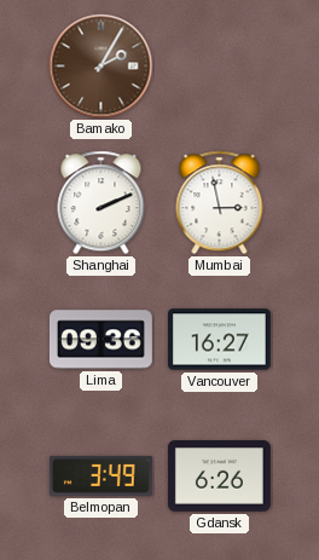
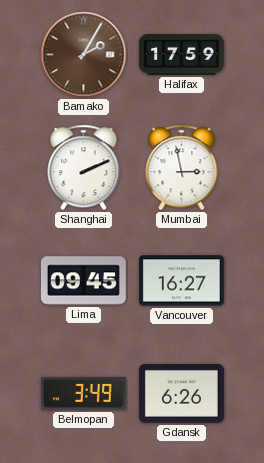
Halifax: none -> 17:59 (181, 54)
Lima: 09:36 -> 09:45 (83, 281)
